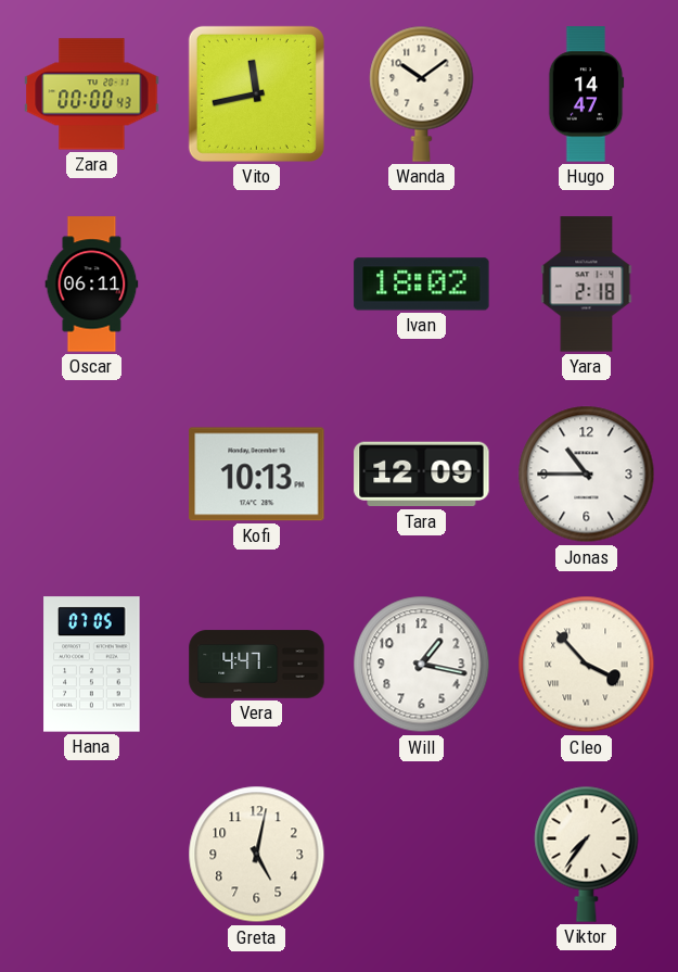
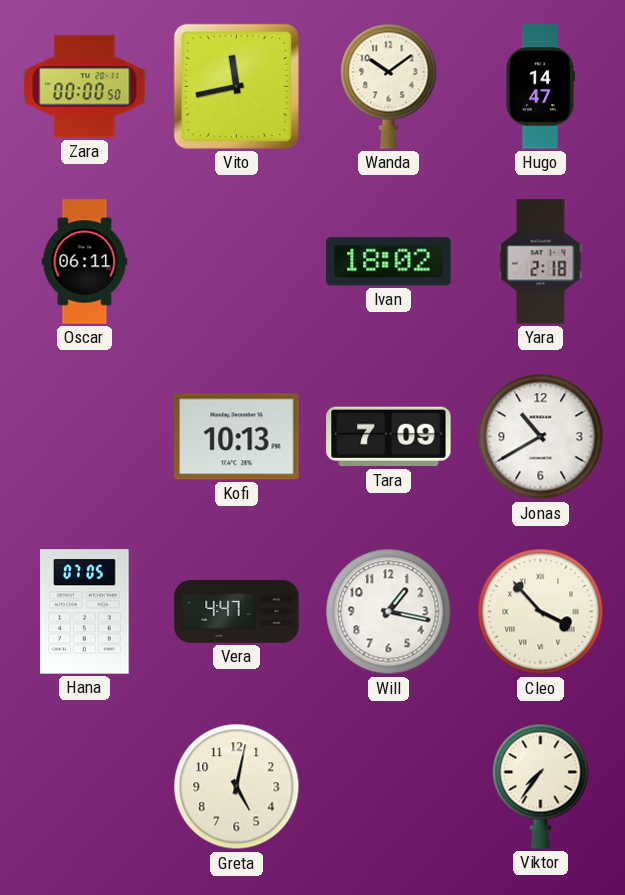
Zara: 00:00:43 -> 00:00:50 (85, 87)
Tara: 12:09 -> 7:09 (389, 437)
Jonas: 10:45 -> 10:40 (541, 437)
